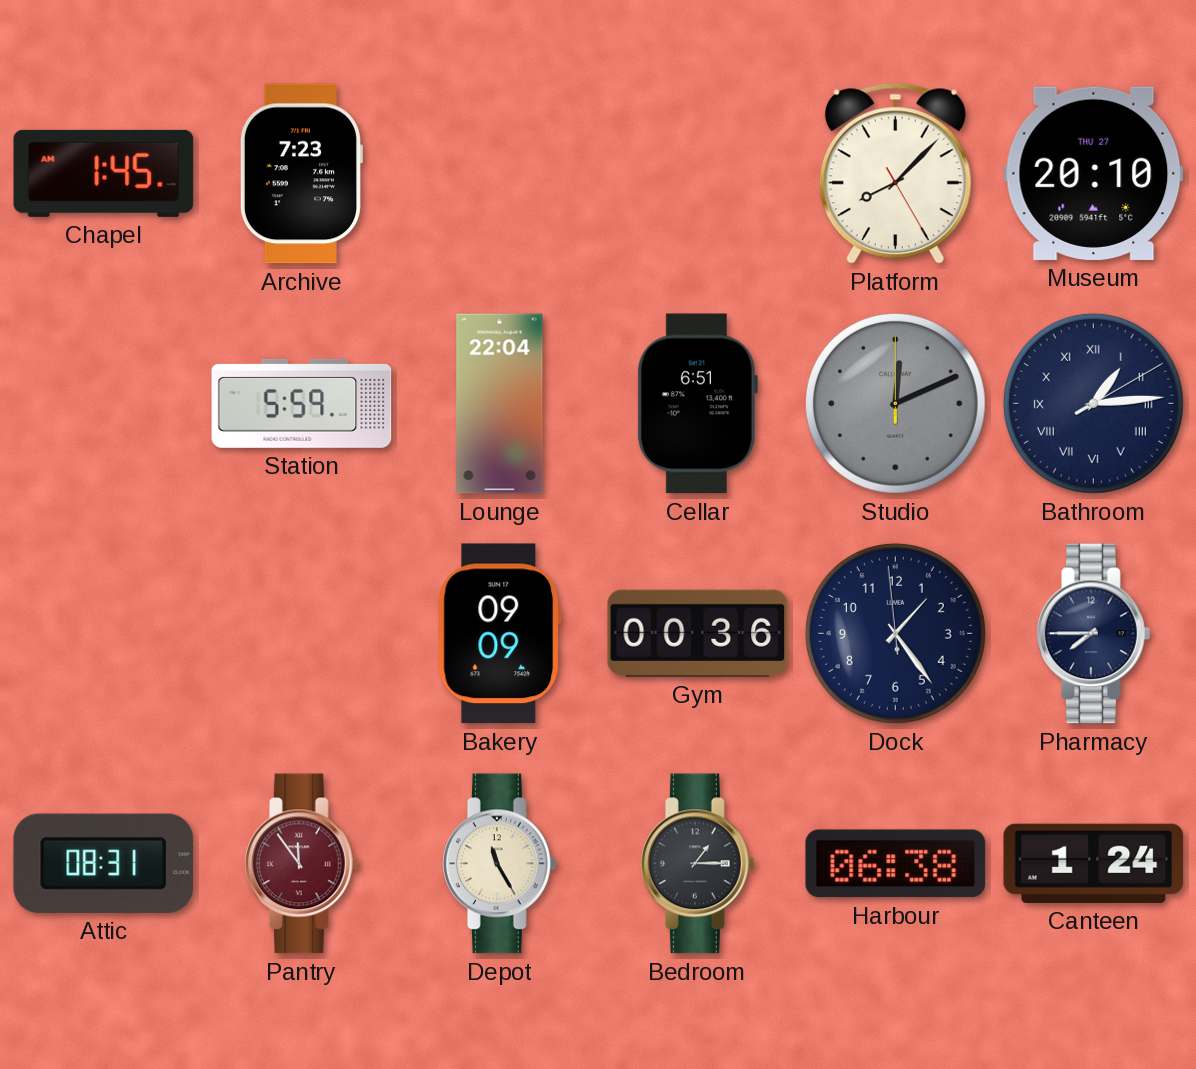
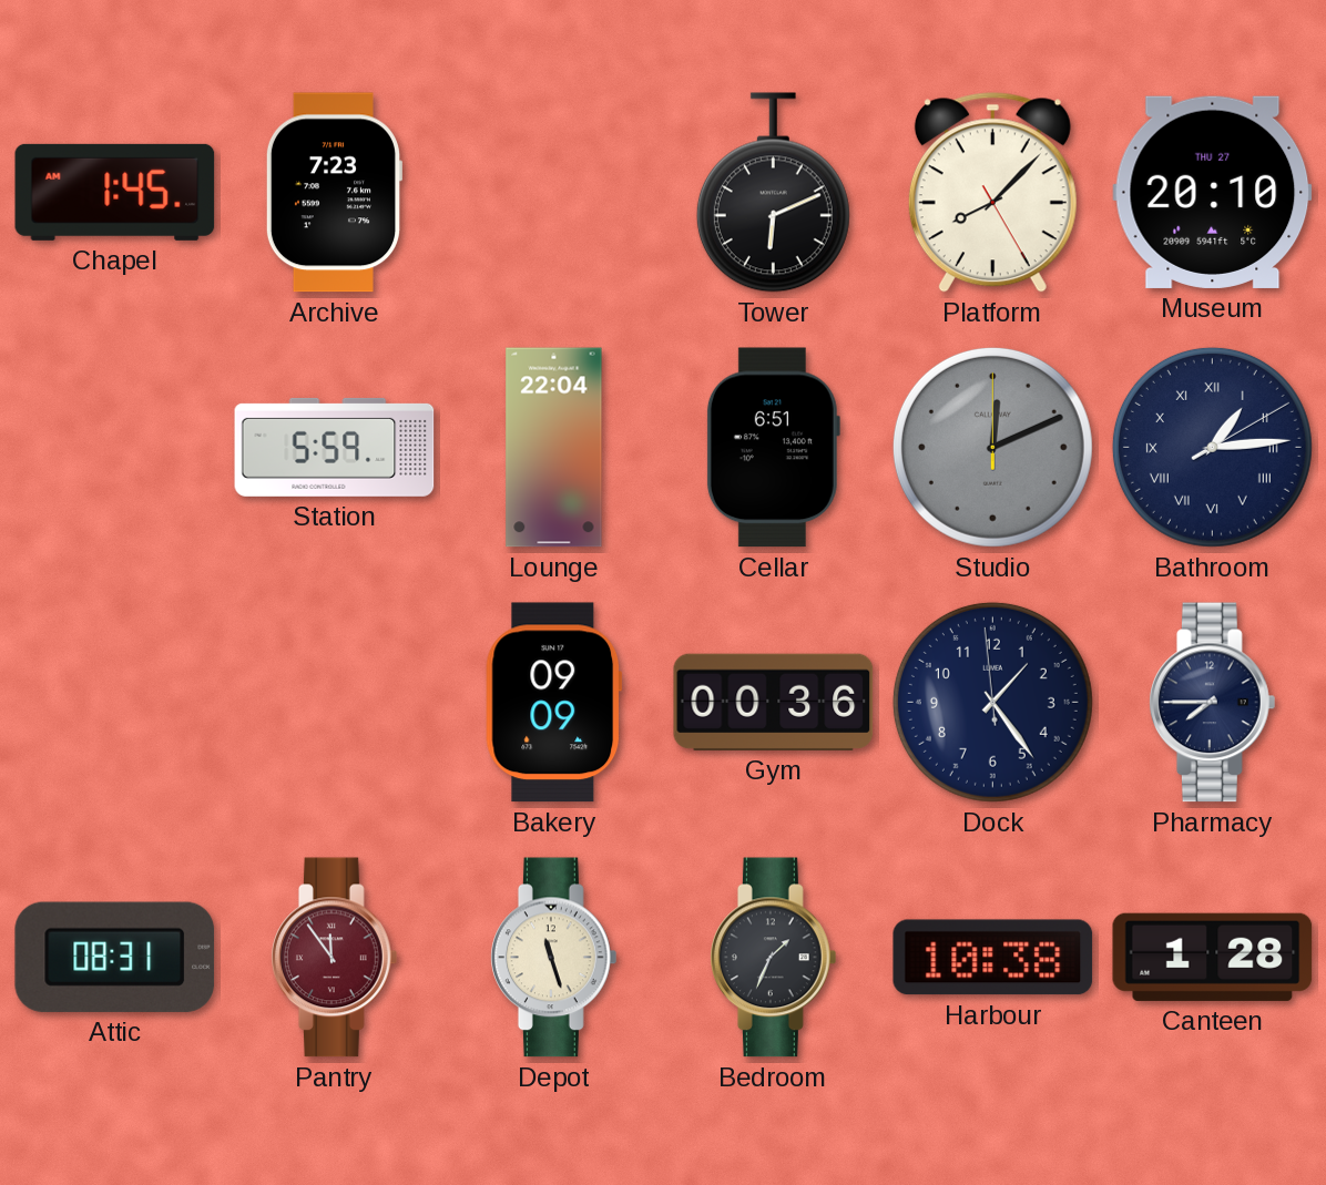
Tower: none -> 6:11 (773, 193)
Depot: 11:25 -> 11:27 (554, 958)
Bedroom: 1:15 -> 1:34 (774, 958)
Harbour: 06:38 -> 10:38 (993, 958)
Canteen: 1:24 -> 1:28 (1213, 957)
